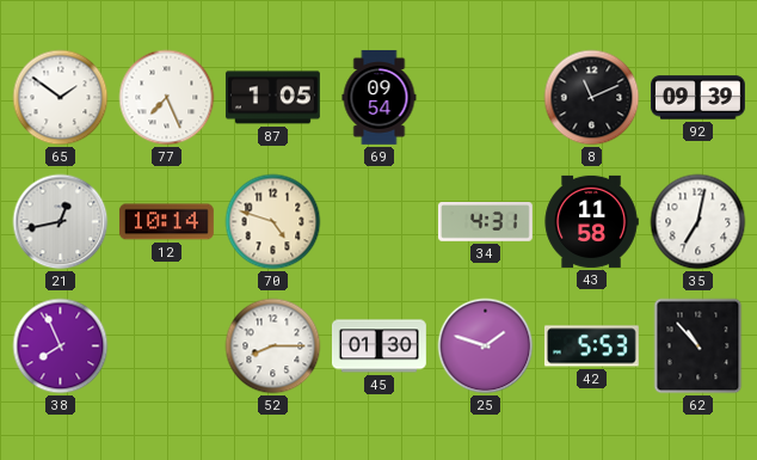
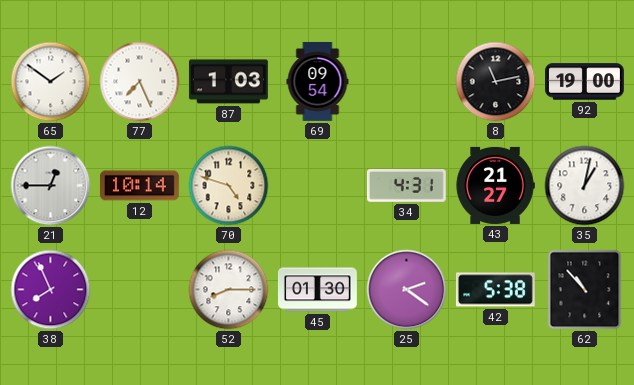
87: 1:05 -> 1:03 (228, 82)
8: 11:11 -> 11:13 (496, 82)
92: 09:39 -> 19:00 (585, 82)
21: 12:43 -> 12:45 (51, 186)
43: 11:58 -> 21:27 (495, 185)
35: 7:02 -> 1:02 (585, 186)
25: 1:48 -> 2:21 (407, 290)
42: 5:53 -> 5:38 (495, 290)
